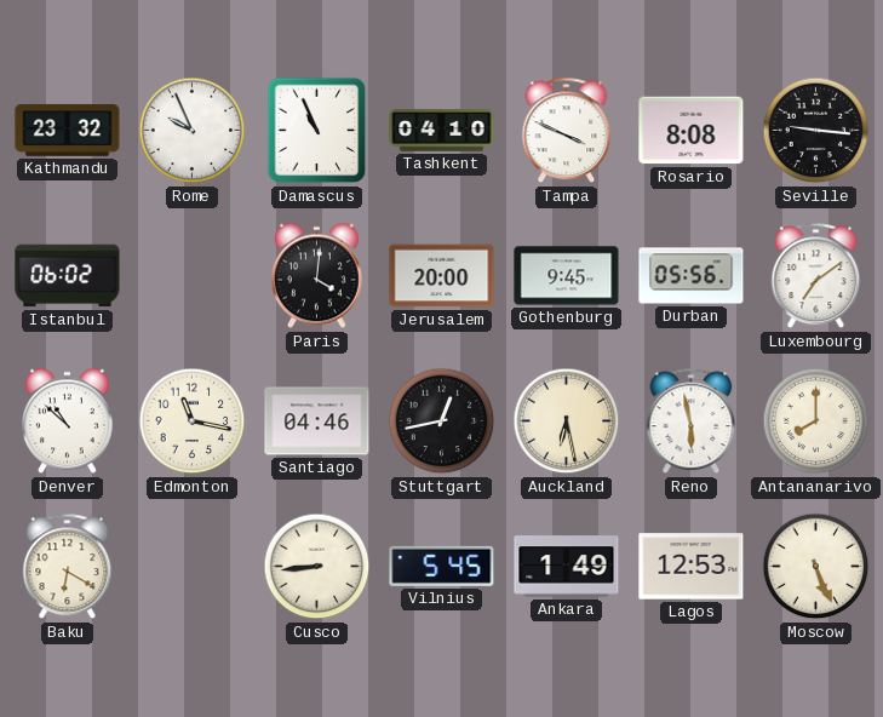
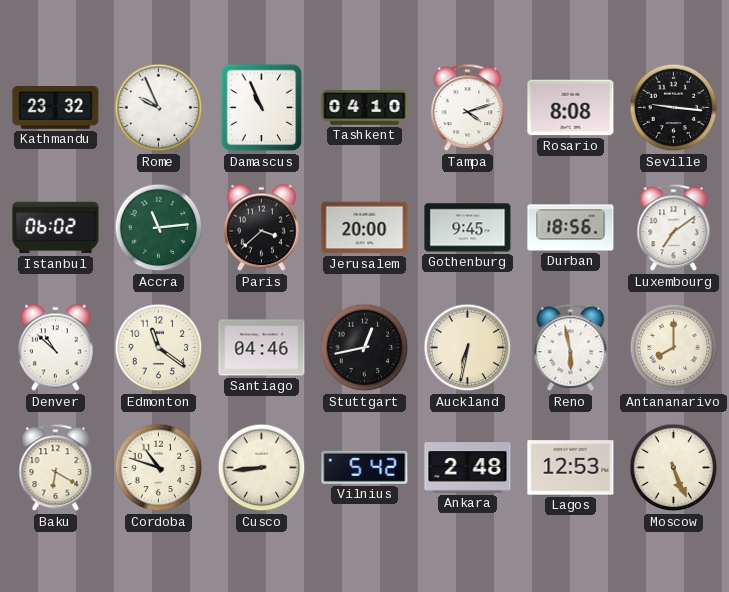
Tampa: 3:49 -> 4:12 (468, 108)
Accra: none -> 11:14 (159, 228)
Paris: 4:01 -> 3:38 (261, 228)
Durban: 05:56 -> 18:56 (571, 228)
Edmonton: 11:17 -> 11:21 (159, 348)
Auckland: 6:28 -> 6:32 (468, 348)
Cordoba: none -> 10:48 (159, 468)
Vilnius: 5:45 -> 5:42 (365, 467)
Ankara: 1:49 -> 2:48 (468, 468)
